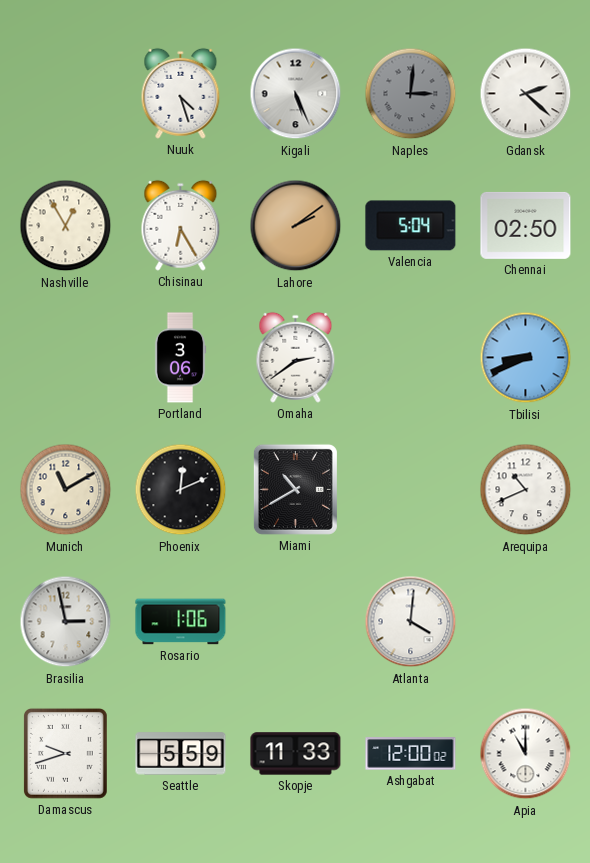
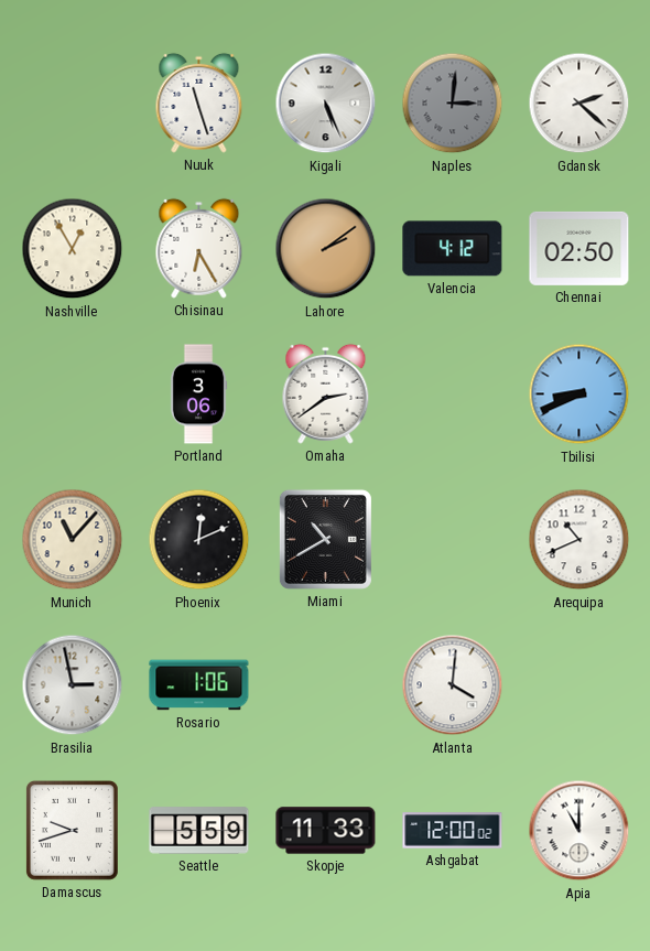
Nuuk: 4:27 -> 11:27 (199, 102)
Valencia: 5:04 -> 4:12 (453, 249)
Munich: 11:10 -> 11:07 (73, 540)
